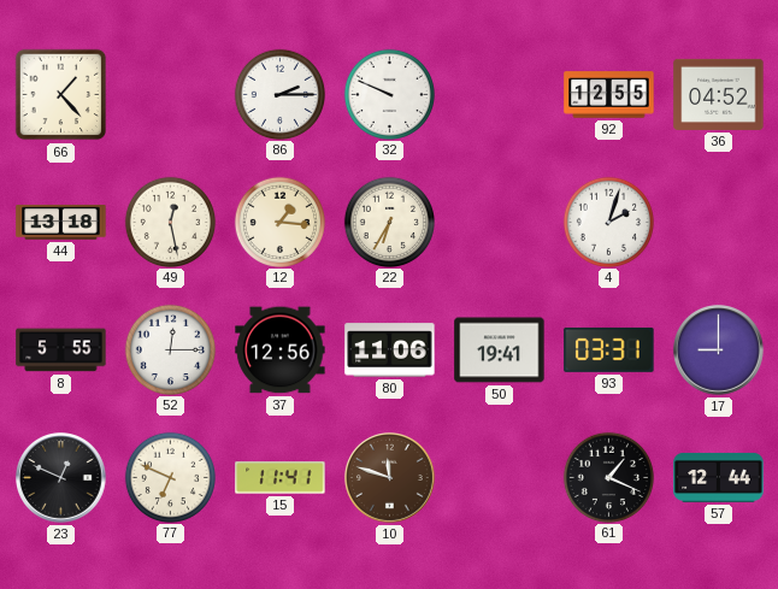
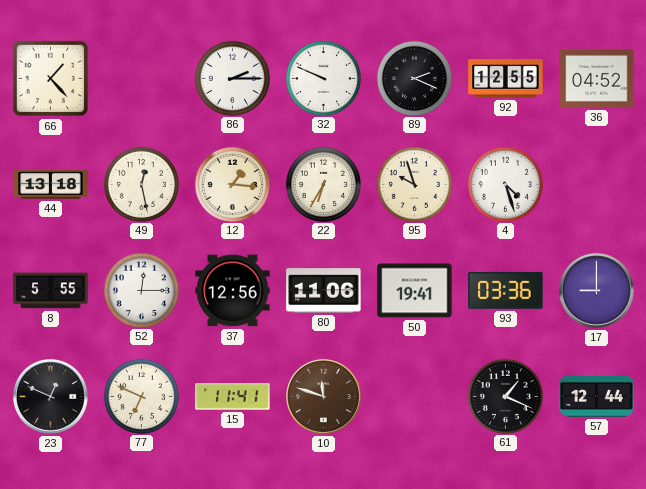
89: none -> 2:19 (414, 78)
95: none -> 9:57 (414, 184)
4: 2:03 -> 4:27 (505, 184)
93: 03:31 -> 03:36 (506, 290)
